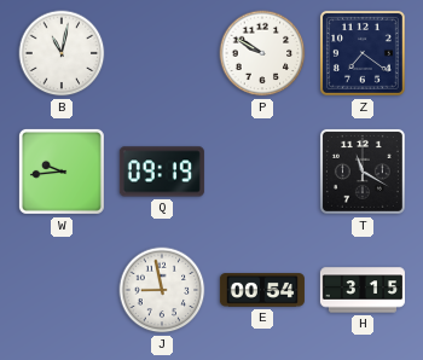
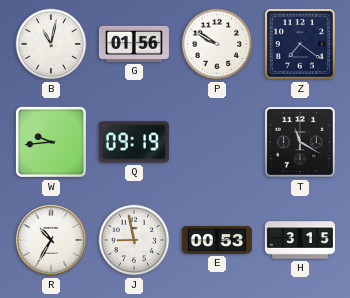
G: none -> 01:56 (134, 44)
R: none -> 10:35 (51, 240)
E: 00:54 -> 00:53 (217, 240)
